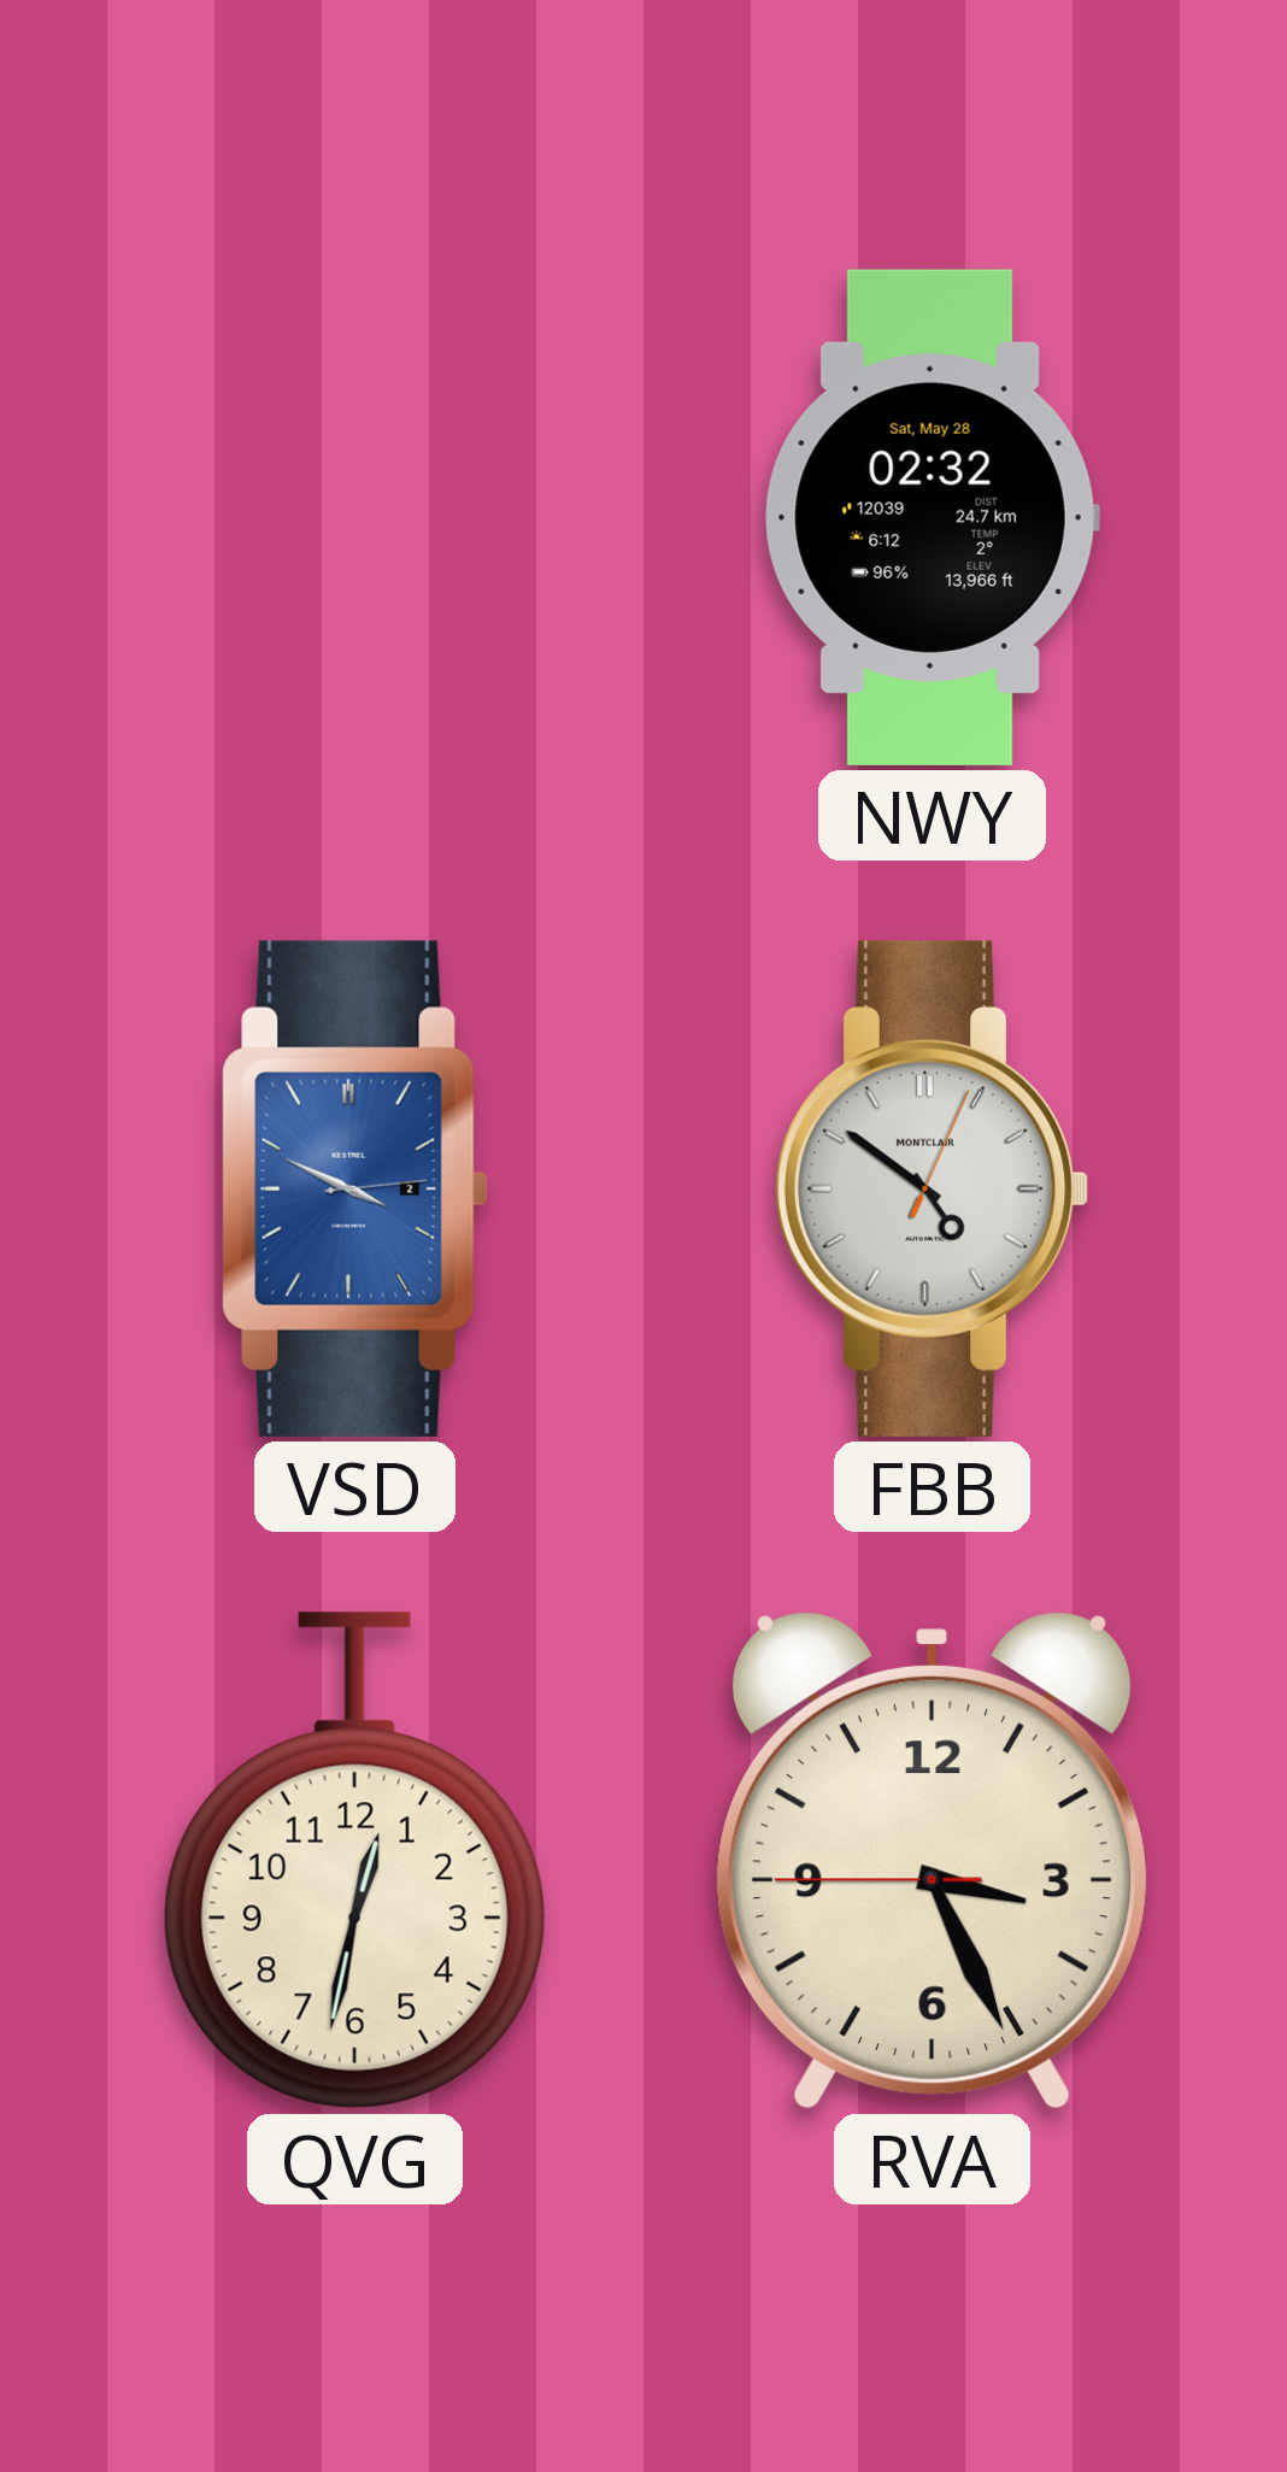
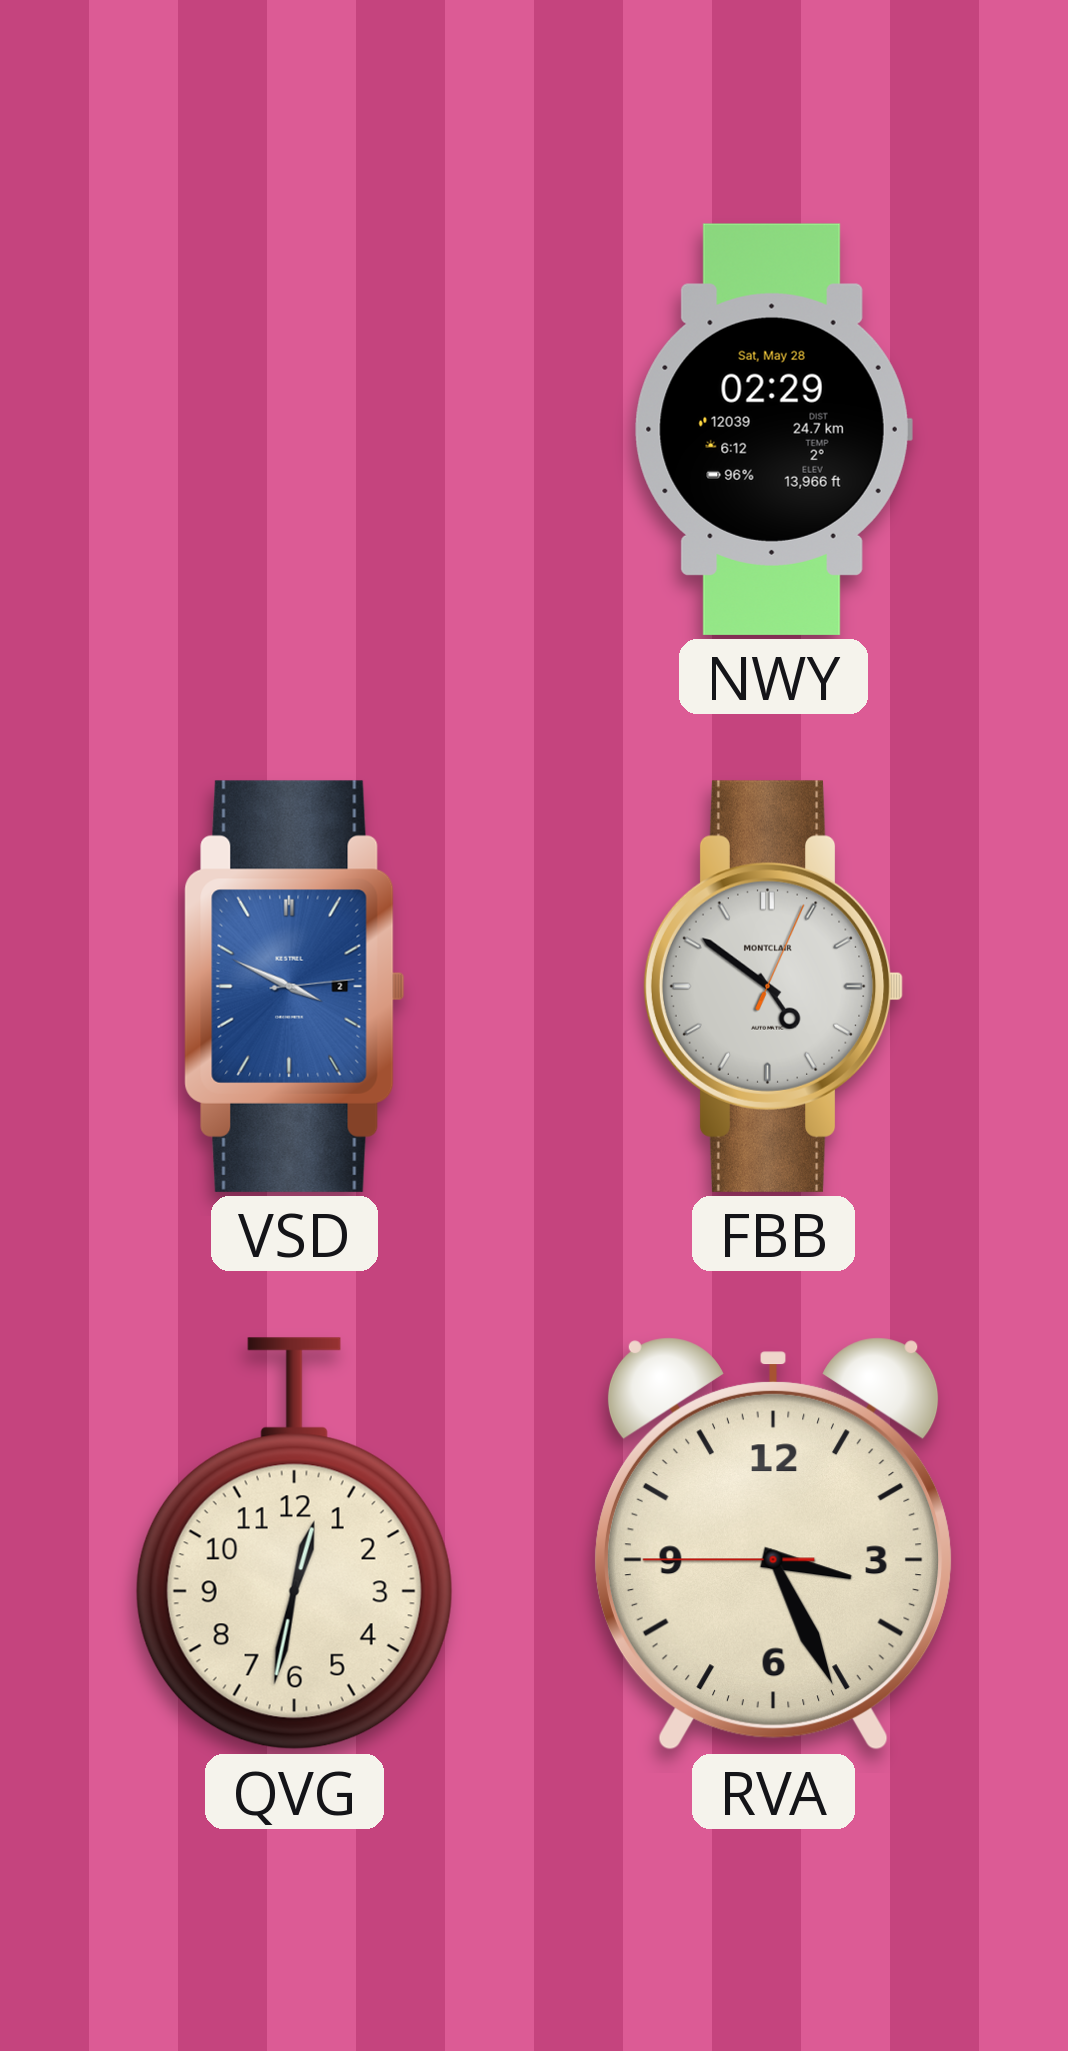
NWY: 02:32 -> 02:29 (773, 429)
